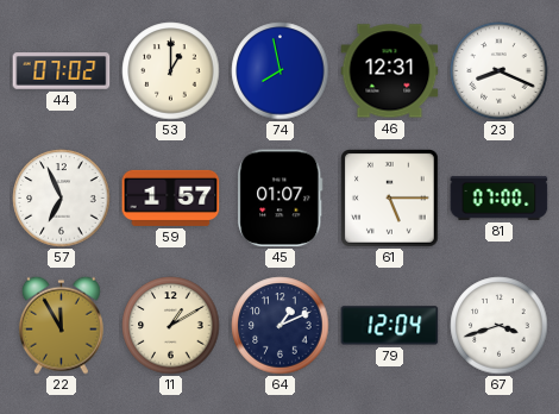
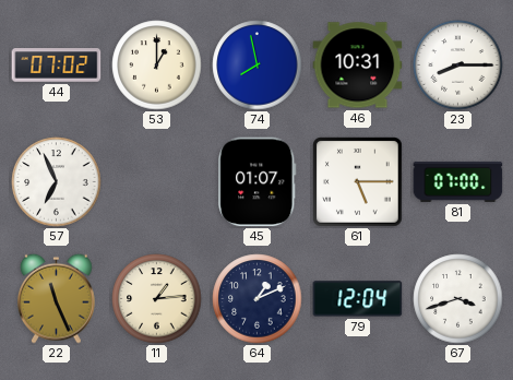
46: 12:31 -> 10:31 (358, 66)
23: 8:19 -> 8:15 (458, 66)
59: 1:57 -> none (171, 197)
22: 11:55 -> 11:26 (56, 298)
11: 1:10 -> 1:14 (157, 299)
